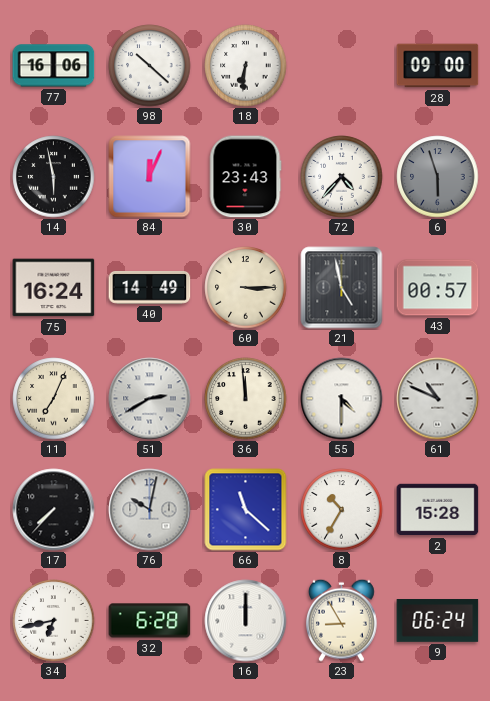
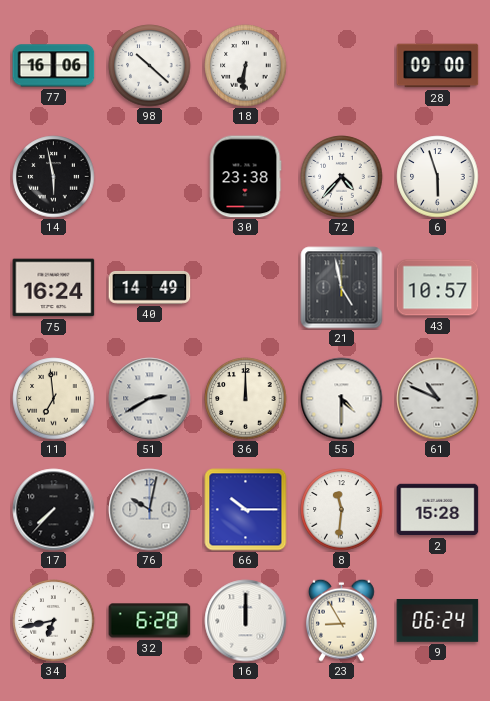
84: 12:04 -> none (150, 177)
30: 23:43 -> 23:38 (245, 177)
6 dial: grey -> white (438, 177)
60: 3:15 -> none (246, 288)
43: 00:57 -> 10:57 (438, 288)
11: 7:04 -> 6:59 (54, 399)
36: 11:59 -> 12:00 (246, 399)
66: 11:22 -> 10:15 (246, 510)
8: 10:35 -> 11:31 (342, 510)
